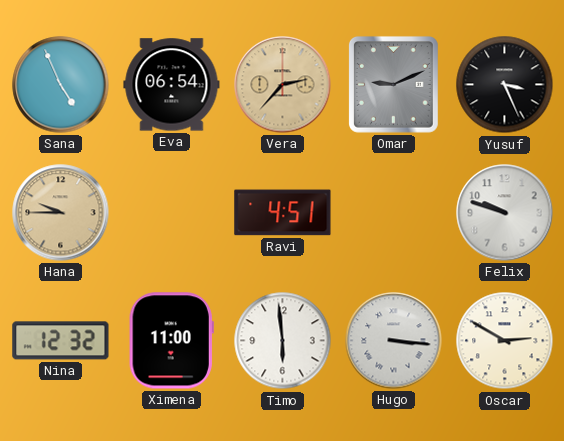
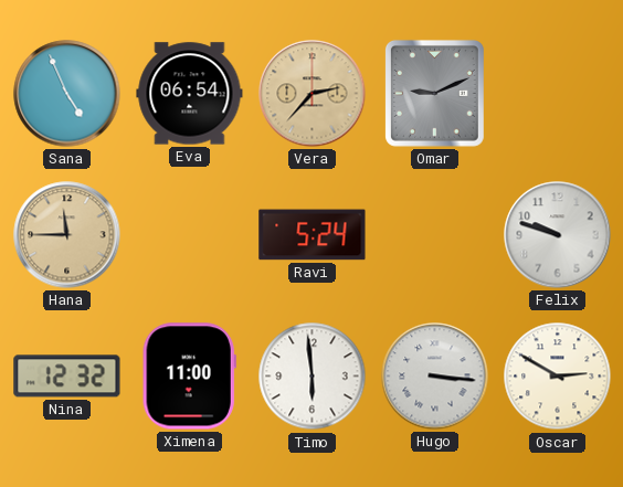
Yusuf: 3:26 -> none (505, 85)
Hana: 9:45 -> 11:45 (67, 235)
Ravi: 4:51 -> 5:24 (313, 235)
